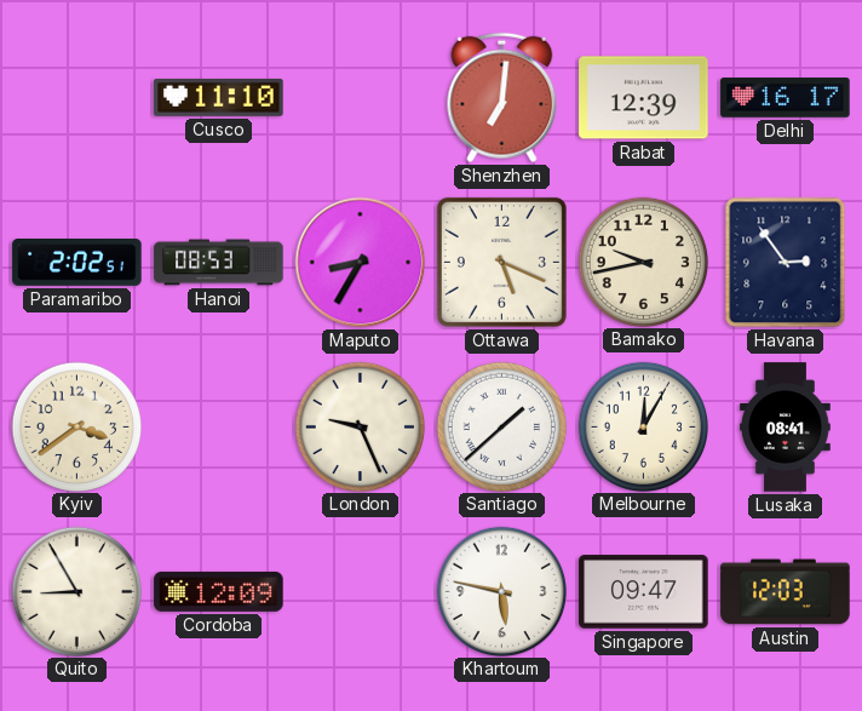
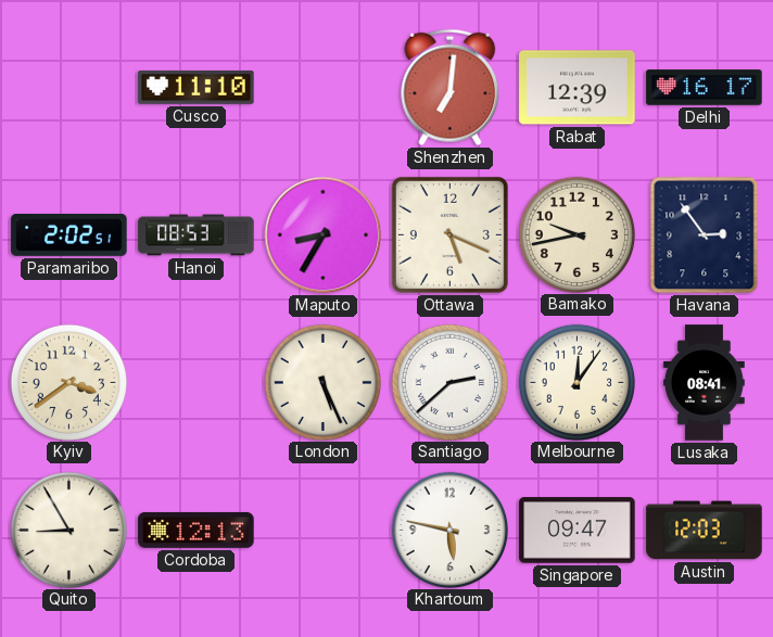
London: 9:26 -> 5:26 (322, 382)
Santiago: 1:38 -> 2:38 (449, 382)
Melbourne: 12:05 -> 12:06 (576, 382)
Cordoba: 12:09 -> 12:13 (197, 530)
